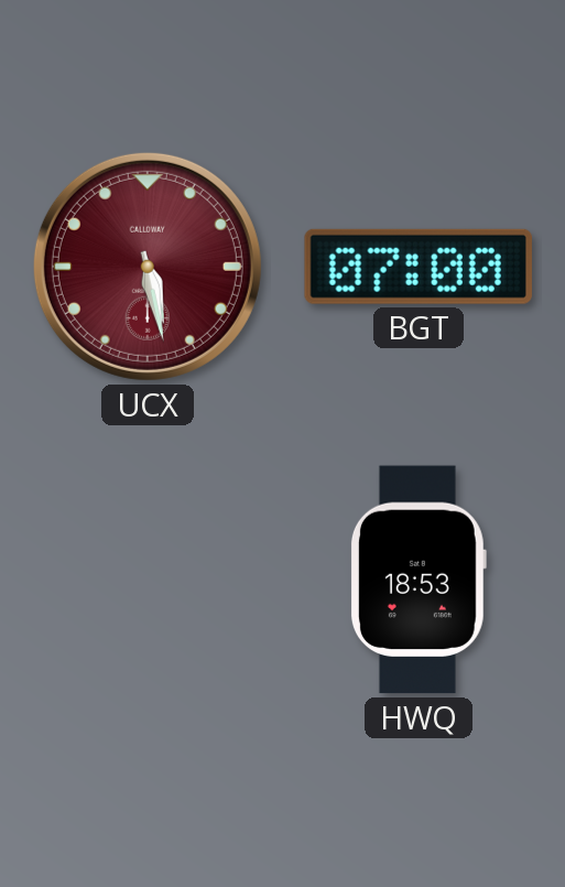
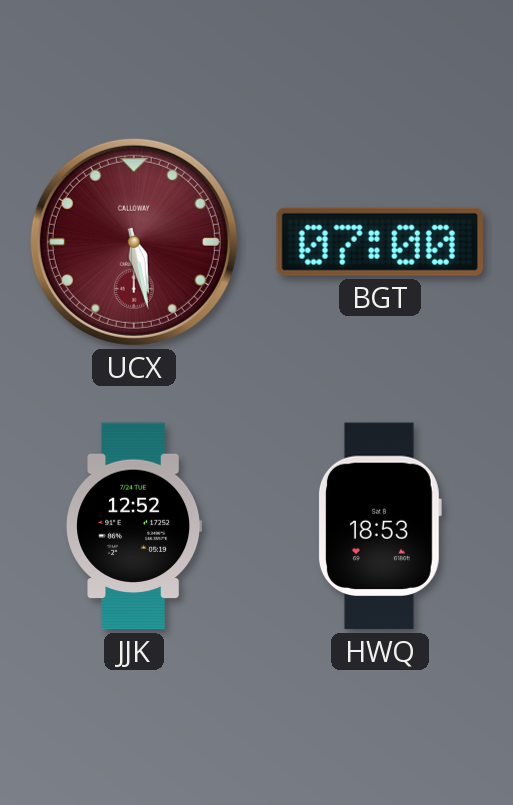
JJK: none -> 12:52 (134, 526)
